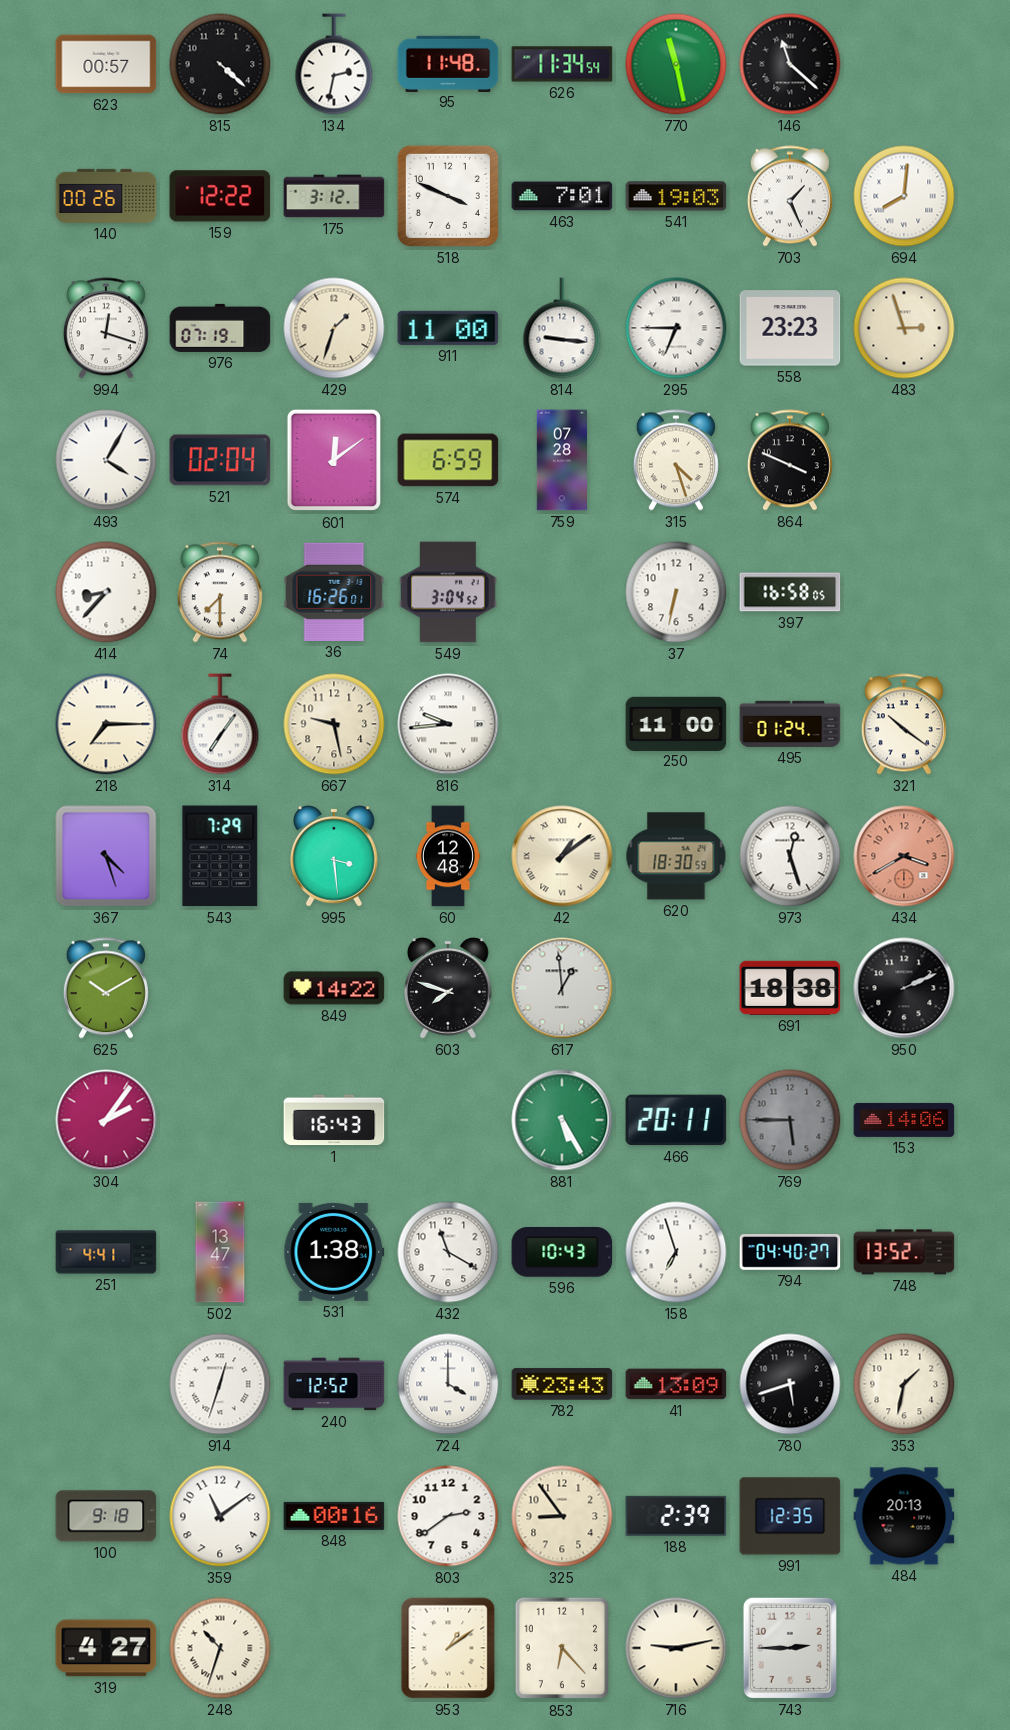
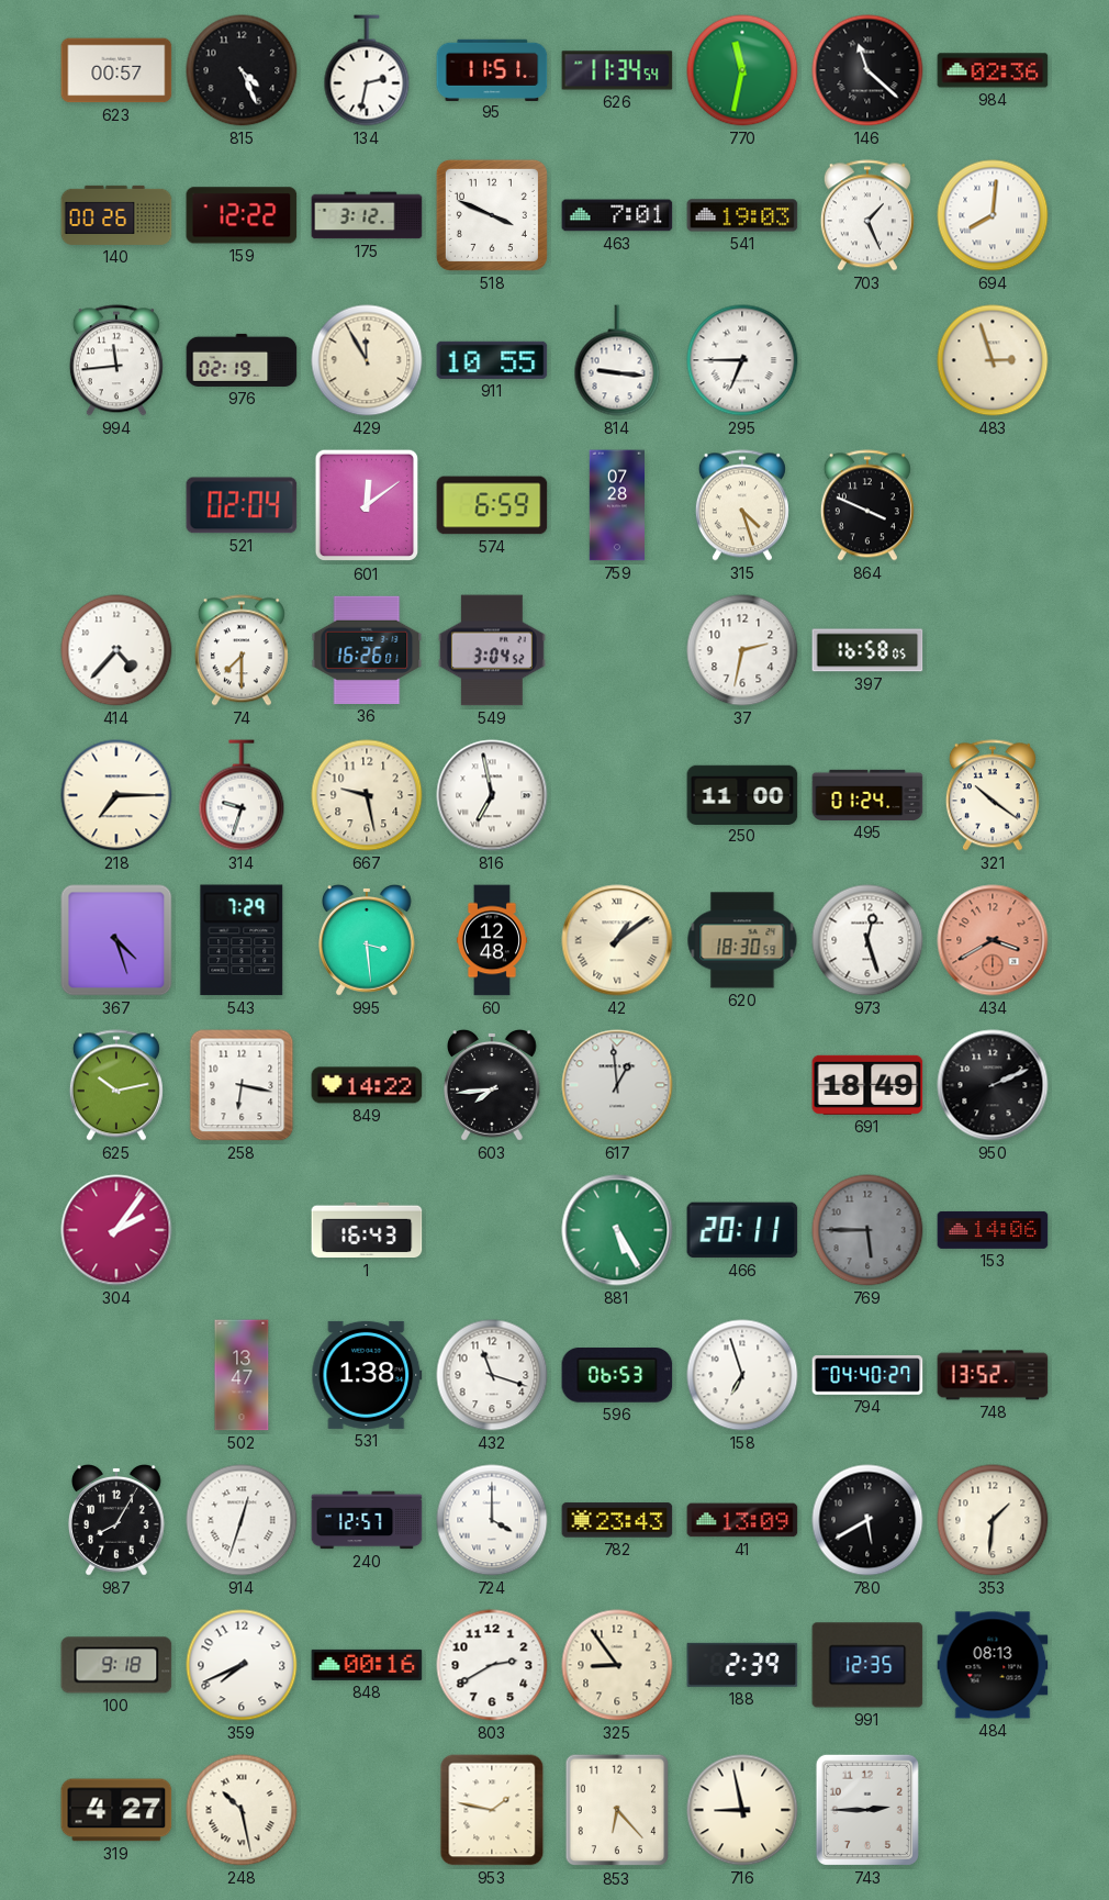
815: 4:22 -> 4:26 (242, 70)
95: 11:48 -> 11:51 (492, 69)
770: 11:28 -> 11:32 (742, 70)
984: none -> 02:36 (993, 70)
994: 12:18 -> 11:44 (116, 360)
976: 07:19 -> 02:19 (242, 360)
429: 1:33 -> 11:55 (367, 360)
911: 11:00 -> 10:55 (492, 360)
558: 23:23 -> none (790, 328)
493: 4:05 -> none (106, 460)
414: 8:37 -> 4:37 (116, 650)
37: 6:32 -> 2:32 (742, 650)
314: 7:06 -> 9:33 (242, 795)
816: 9:44 -> 6:58 (492, 795)
625: 10:10 -> 10:13 (116, 1085)
258: none -> 6:17 (242, 1085)
603: 7:48 -> 7:44 (493, 1085)
691: 18:38 -> 18:49 (867, 1085)
251: 4:41 -> none (106, 1252)
432: 11:20 -> 11:18 (492, 1375)
596: 10:43 -> 06:53 (617, 1376)
987: none -> 8:05 (117, 1520)
240: 12:52 -> 12:57 (367, 1520)
780: 5:42 -> 5:40 (867, 1520)
353: 1:32 -> 1:31 (993, 1520)
359: 11:09 -> 7:41 (242, 1665)
803: 2:39 -> 2:40 (492, 1665)
484: 20:13 -> 08:13 (993, 1665)
248: 10:33 -> 10:28 (242, 1810)
953: 1:09 -> 1:47 (492, 1810)
716: 9:13 -> 8:58 (742, 1810)
